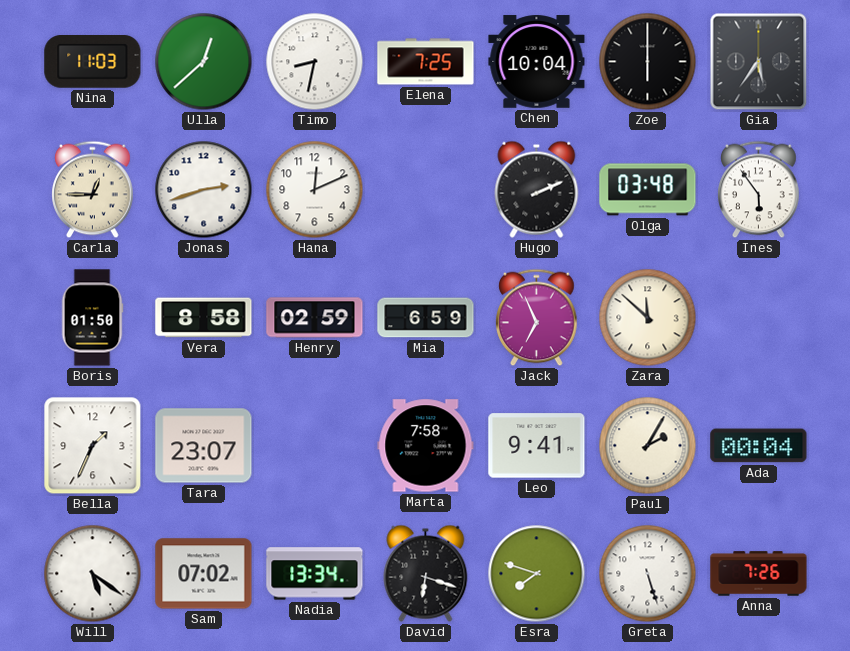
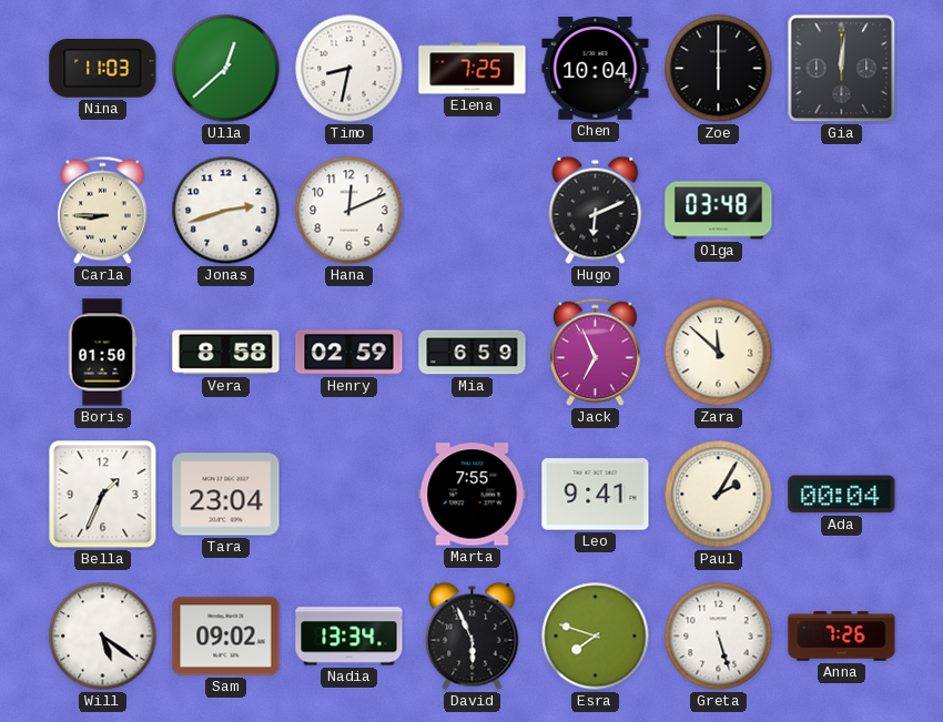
Gia: 5:36 -> 12:01 (842, 69)
Carla: 12:45 -> 8:45 (103, 211)
Hugo: 2:11 -> 6:11 (596, 210)
Ines: 5:54 -> none (759, 190)
Tara: 23:07 -> 23:04 (226, 495)
Marta: 7:58 -> 7:55 (473, 495)
Sam: 07:02 -> 09:02 (226, 637)
David: 6:18 -> 5:56 (473, 635)
